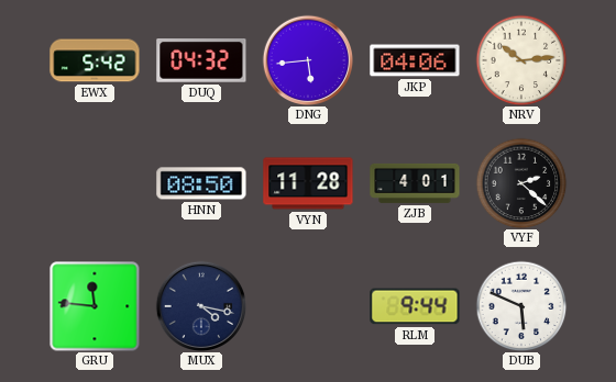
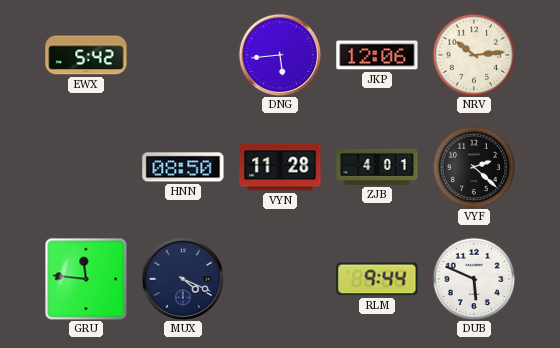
DUQ: 04:32 -> none (201, 61)
JKP: 04:06 -> 12:06 (377, 55)
MUX: 4:17 -> 4:19 (182, 278)
